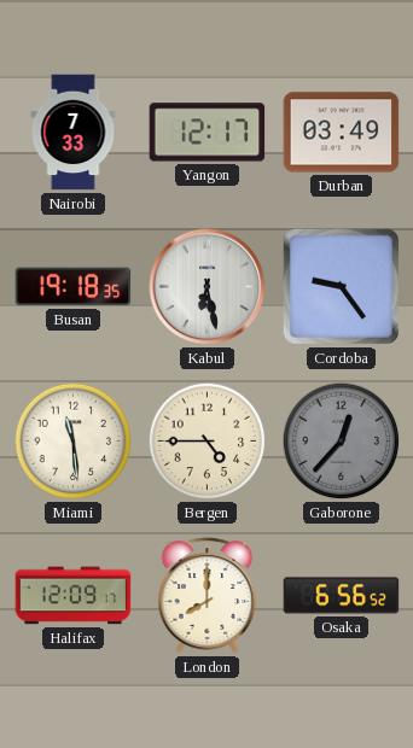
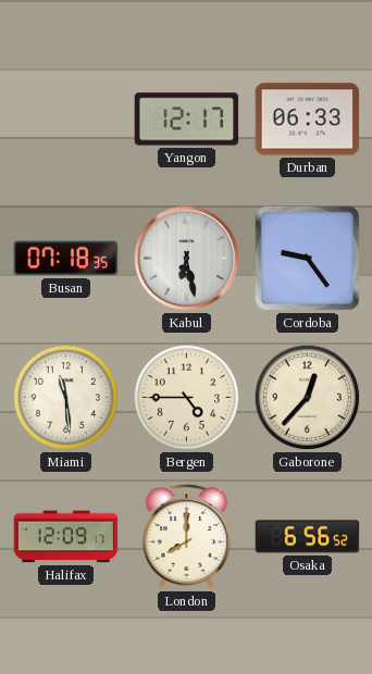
Nairobi: 7:33 -> none (74, 133)
Durban: 03:49 -> 06:33 (308, 120)
Busan: 19:18 -> 07:18 (66, 259)
Gaborone dial: grey -> cream (308, 398)
